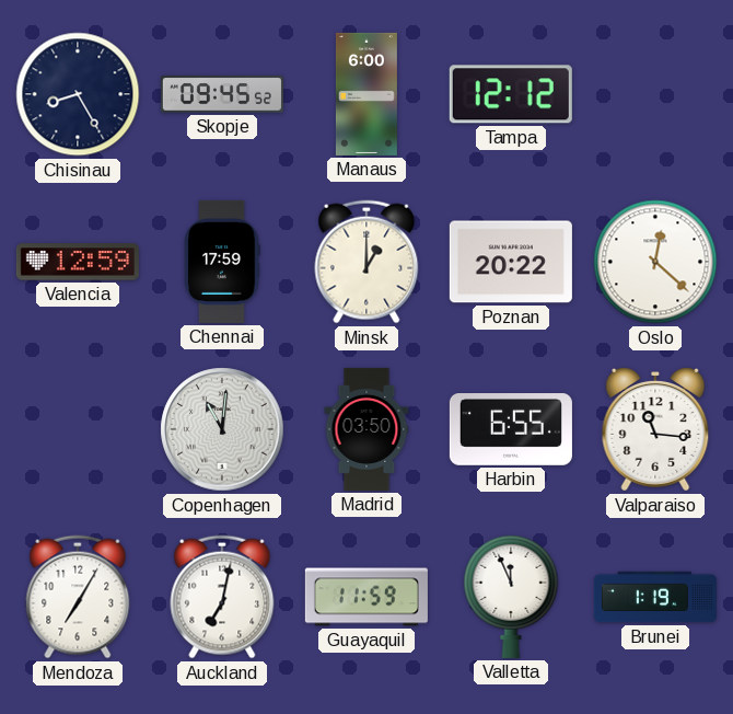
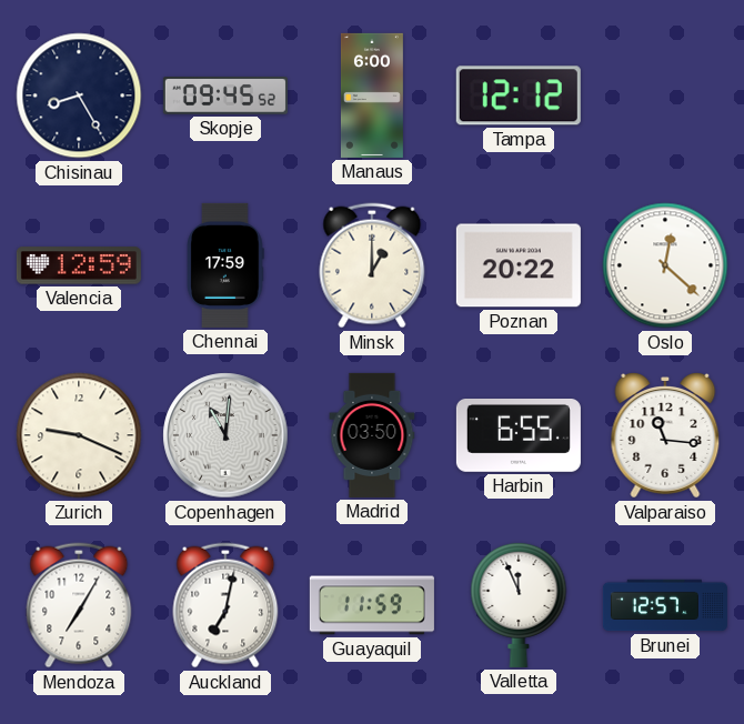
Zurich: none -> 9:19 (79, 435)
Brunei: 1:19 -> 12:57 (665, 605)
